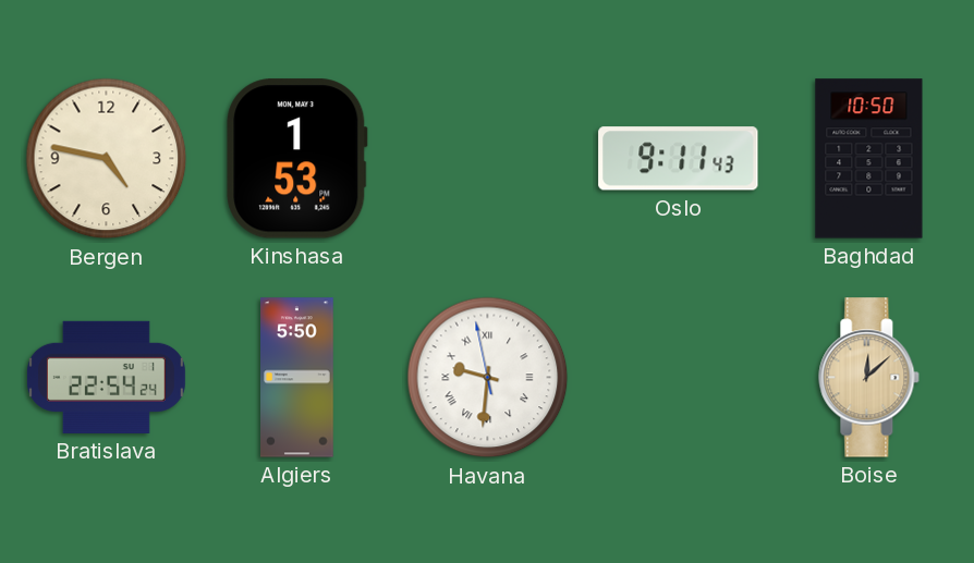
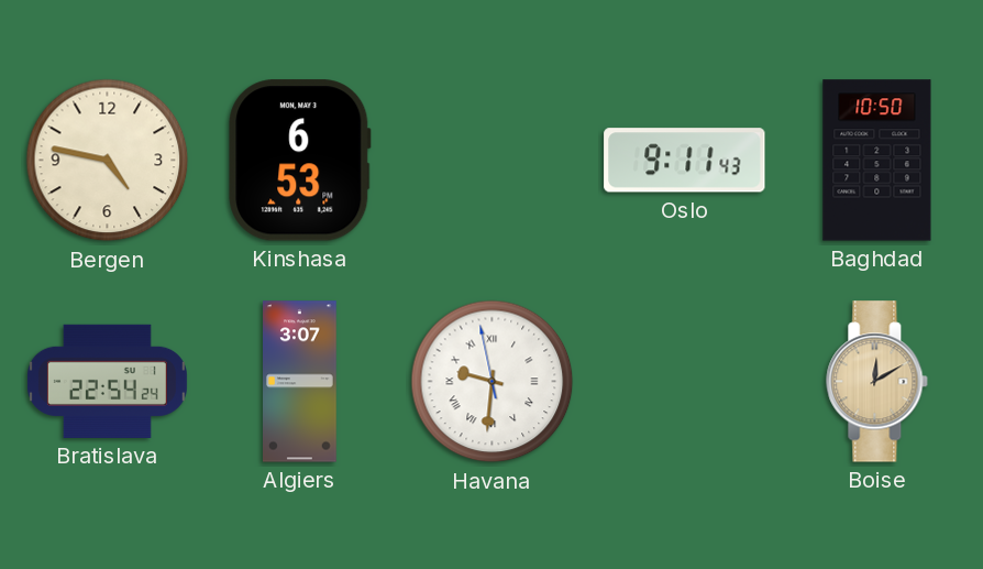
Kinshasa: 1:53 -> 6:53 (300, 161)
Algiers: 5:50 -> 3:07 (300, 382)
Boise: 12:08 -> 12:10 (877, 382)
